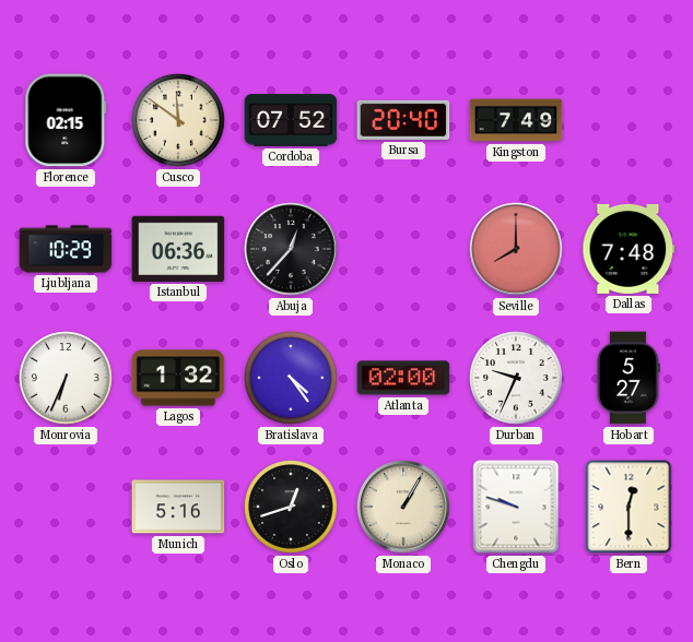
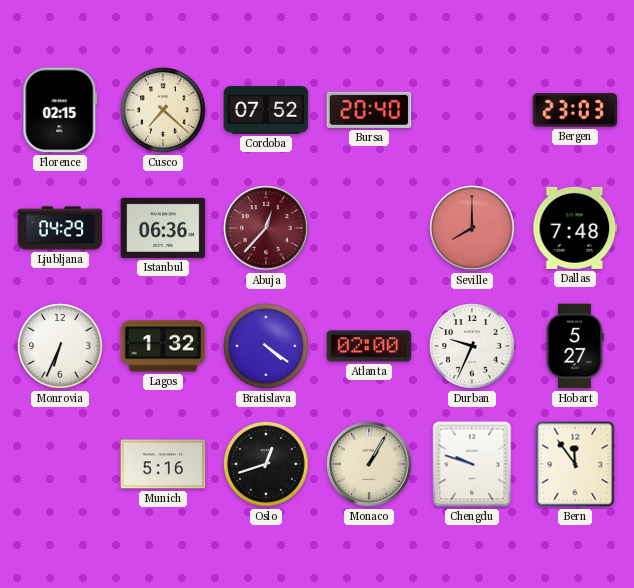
Cusco: 11:51 -> 7:22 (163, 110)
Kingston: 7:49 -> none (516, 120)
Bergen: none -> 23:03 (575, 110)
Ljubljana: 10:29 -> 04:29 (60, 228)
Abuja dial: black -> burgundy (266, 228)
Bratislava: 4:24 -> 4:21 (266, 346)
Bern: 12:30 -> 11:54 (575, 464)
